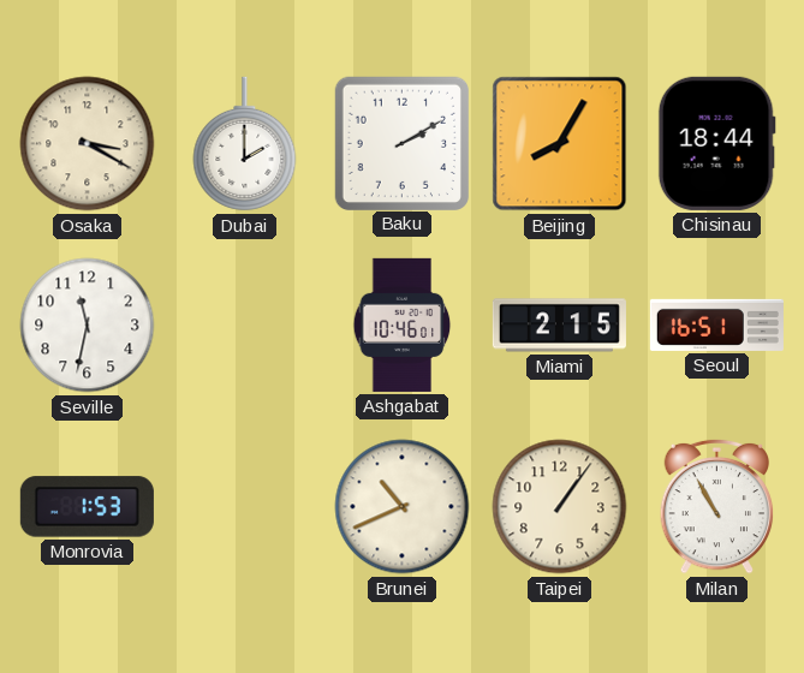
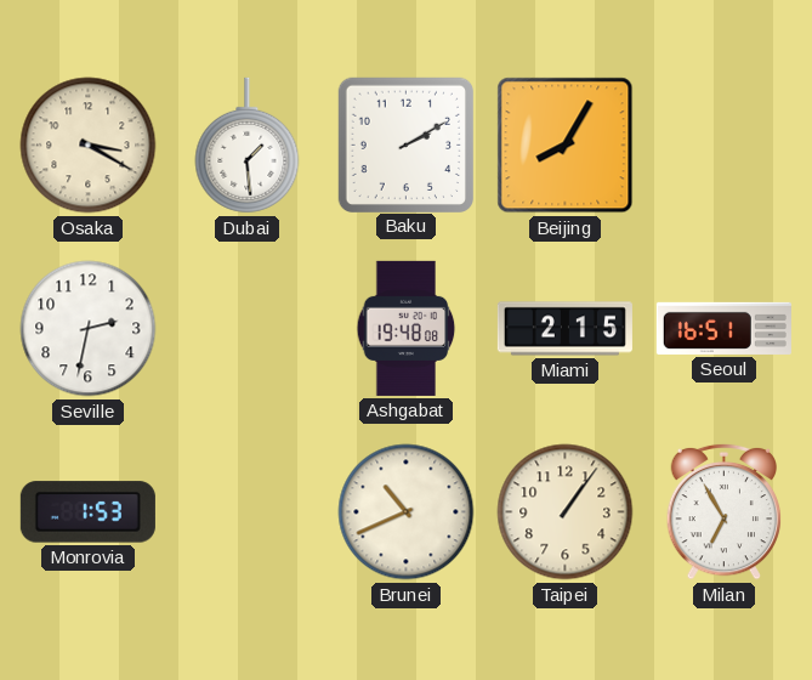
Dubai: 2:00 -> 1:29 (248, 146)
Chisinau: 18:44 -> none (716, 143)
Seville: 11:32 -> 2:32 (89, 329)
Ashgabat: 10:46 -> 19:48 (407, 328)
Milan: 10:55 -> 6:55 (725, 511)
